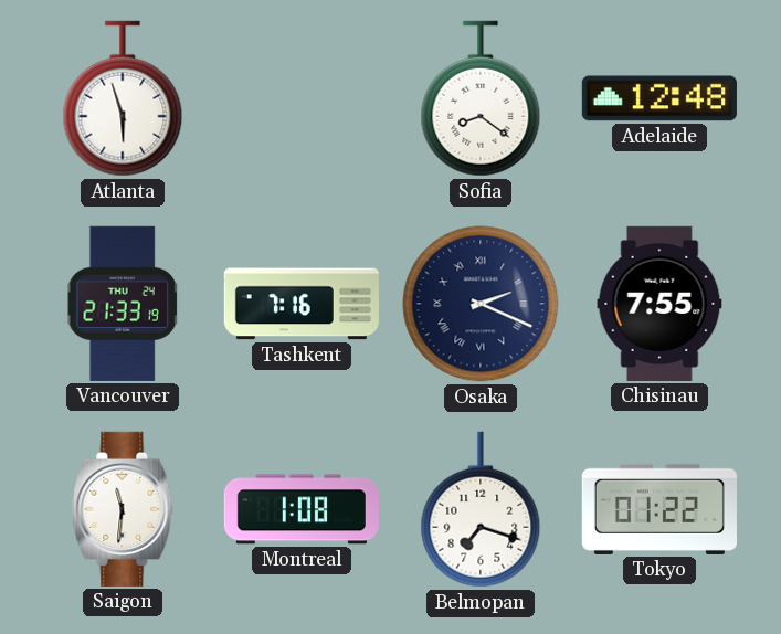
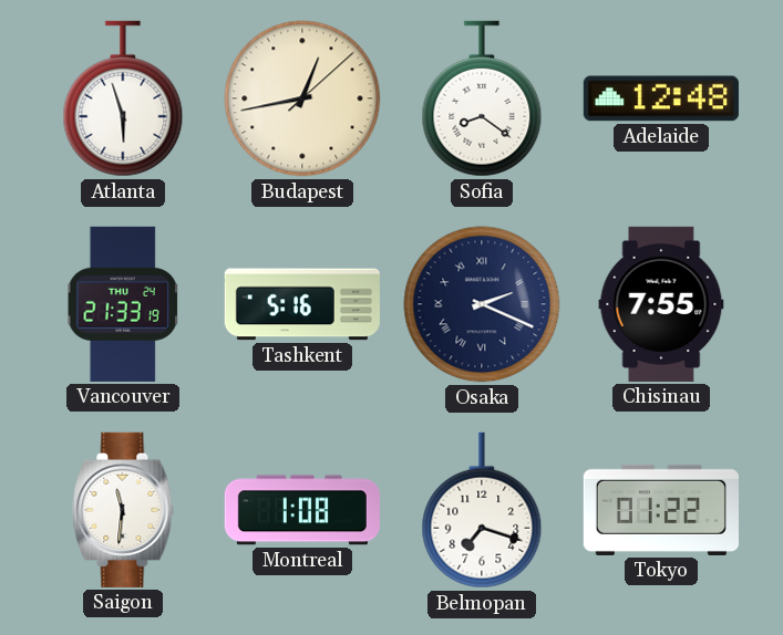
Budapest: none -> 12:43 (302, 98)
Tashkent: 7:16 -> 5:16 (302, 304)
